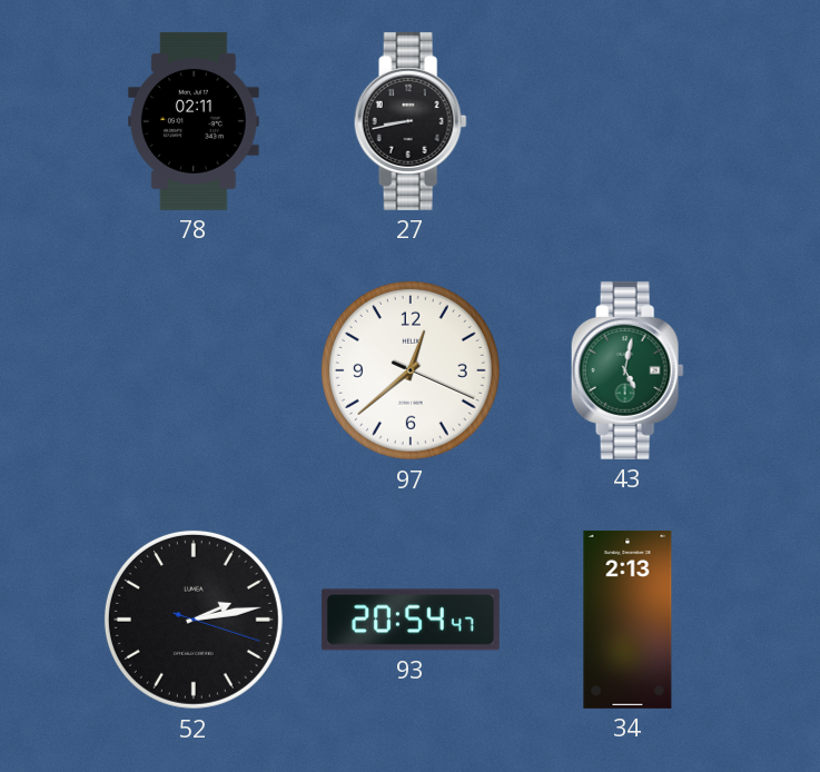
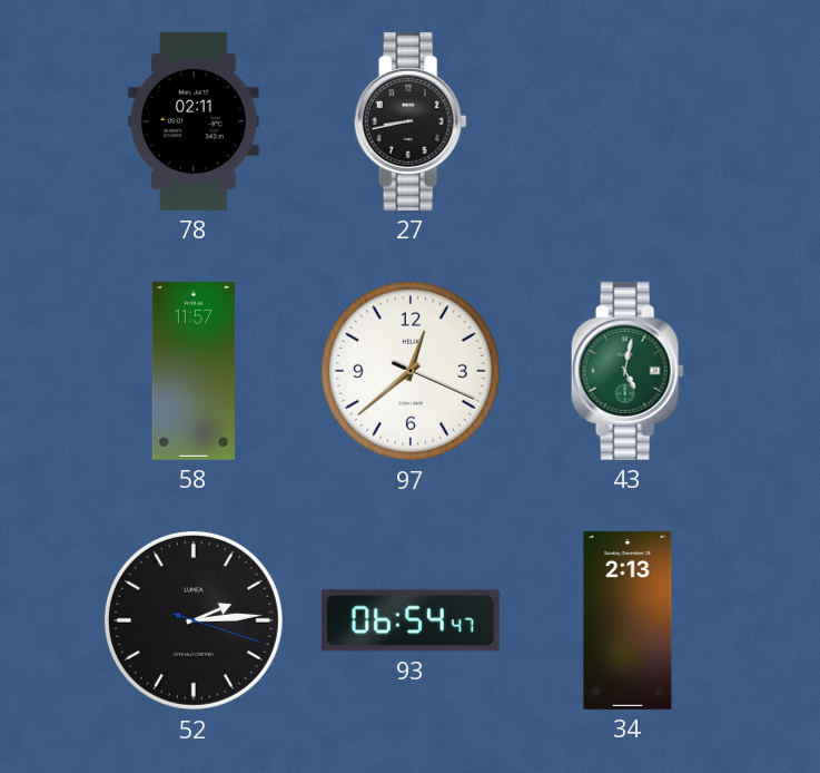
58: none -> 11:57 (194, 371)
52: 2:13 -> 2:14 (194, 620)
93: 20:54 -> 06:54 (411, 620)
